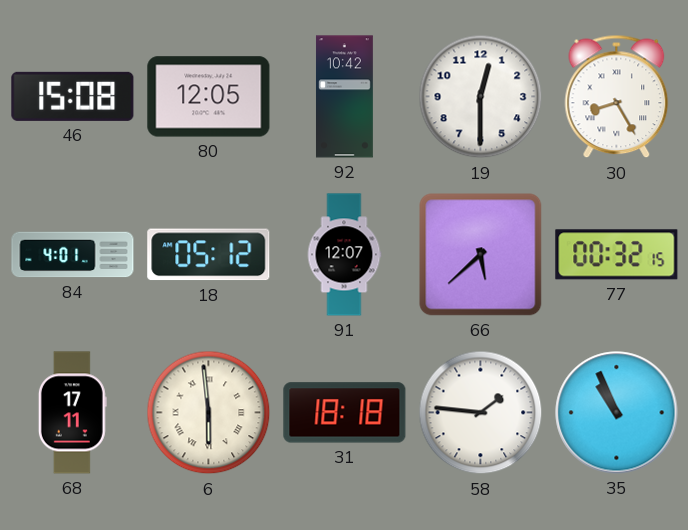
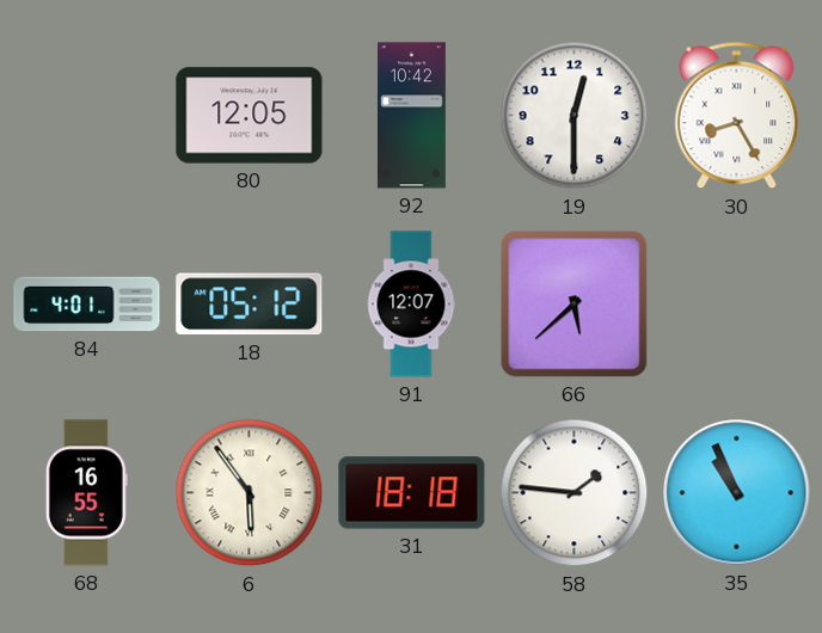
46: 15:08 -> none (73, 96)
77: 00:32 -> none (617, 255)
68: 17:11 -> 16:55 (86, 493)
6: 5:59 -> 5:54 (250, 493)
